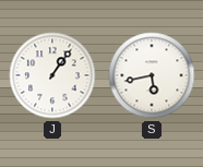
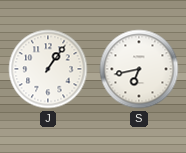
S: 5:43 -> 6:43 (139, 69)
